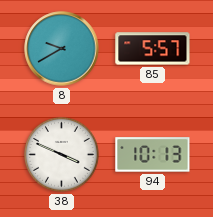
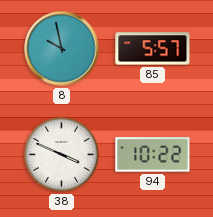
8: 9:40 -> 9:58 (62, 49)
94: 10:13 -> 10:22 (153, 155)
